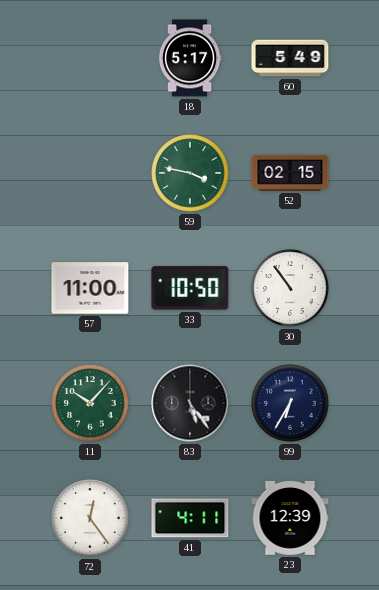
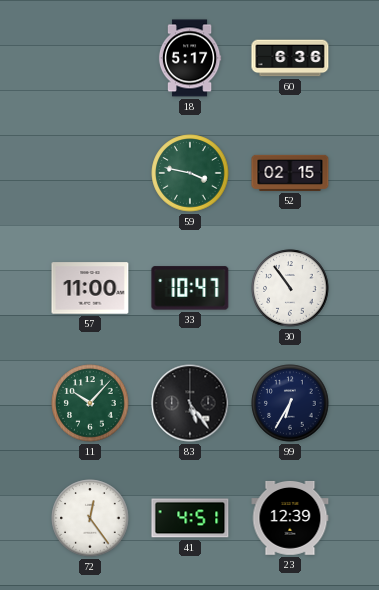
60: 5:49 -> 6:36 (290, 58)
33: 10:50 -> 10:47 (190, 288)
41: 4:11 -> 4:51 (190, 518)
